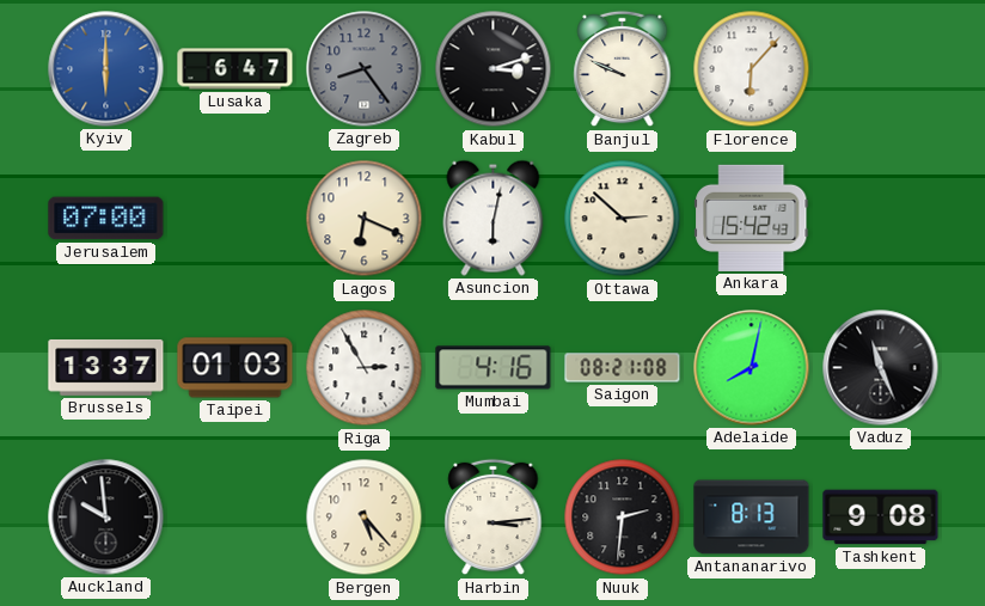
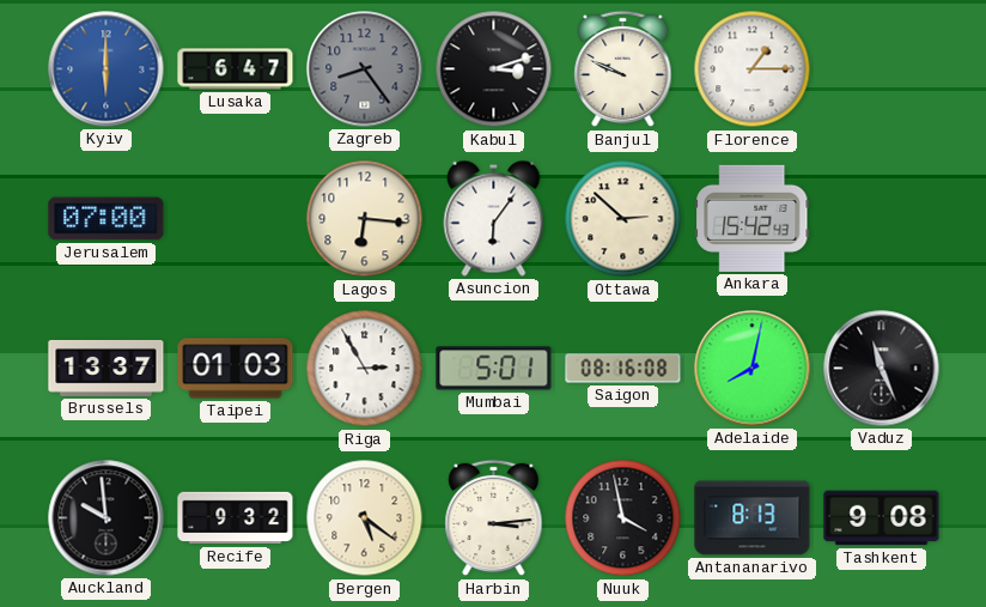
Florence: 6:07 -> 1:15 (753, 69)
Lagos: 6:19 -> 6:16 (365, 219)
Asuncion: 6:02 -> 6:06 (494, 218)
Mumbai: 4:16 -> 5:01 (494, 369)
Saigon: 08:21 -> 08:16 (623, 369)
Recife: none -> 9:32 (236, 518)
Bergen: 5:23 -> 5:21 (365, 518)
Nuuk: 2:31 -> 3:58 (623, 518)
